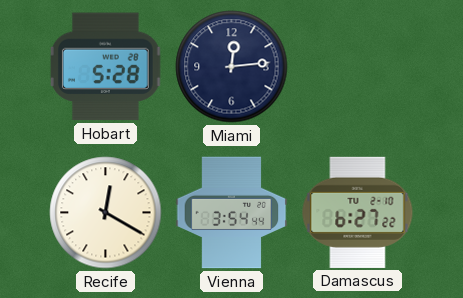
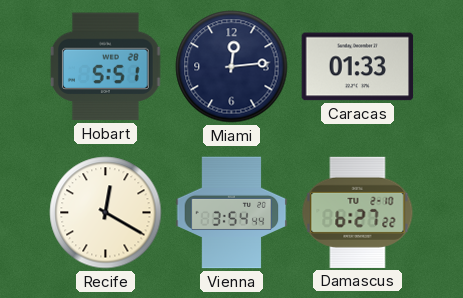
Hobart: 5:28 -> 5:51 (105, 67)
Caracas: none -> 01:33 (358, 67)
